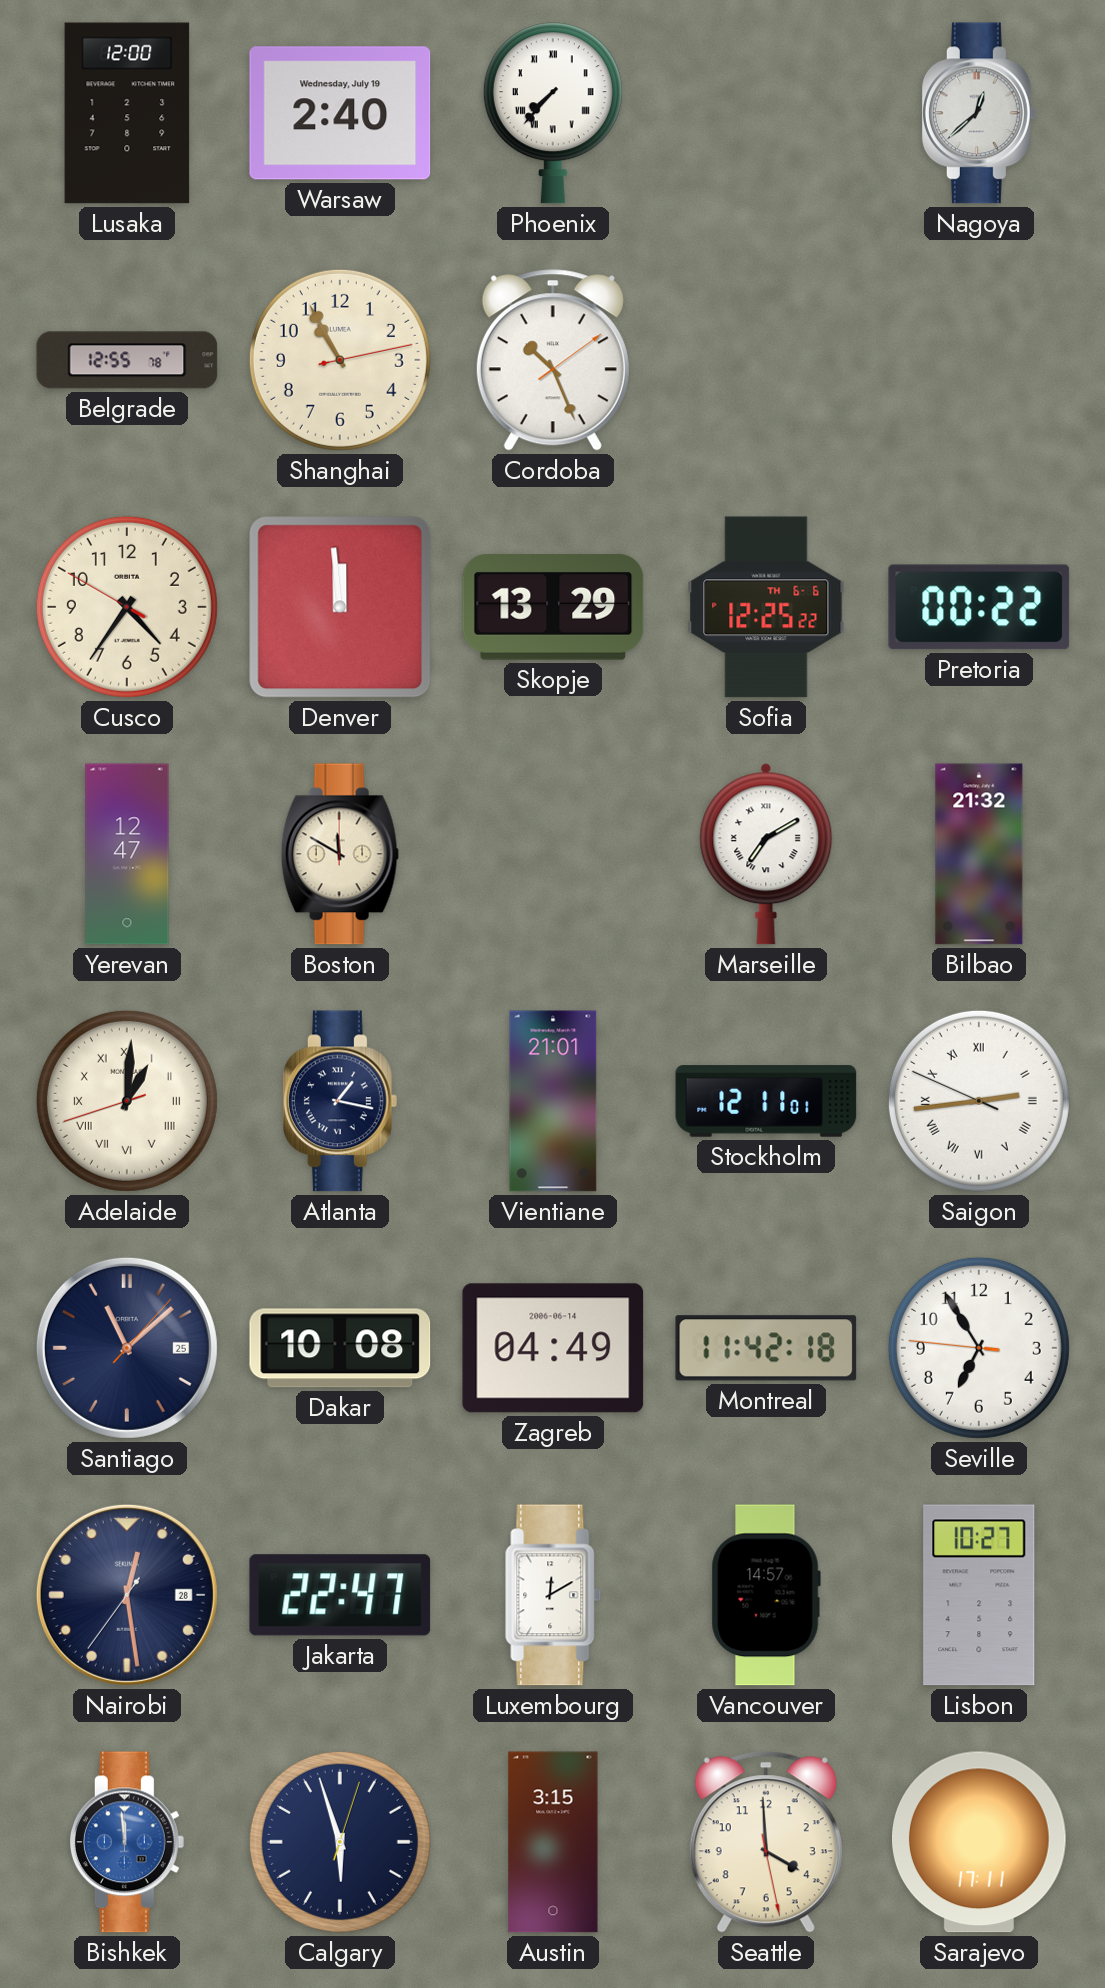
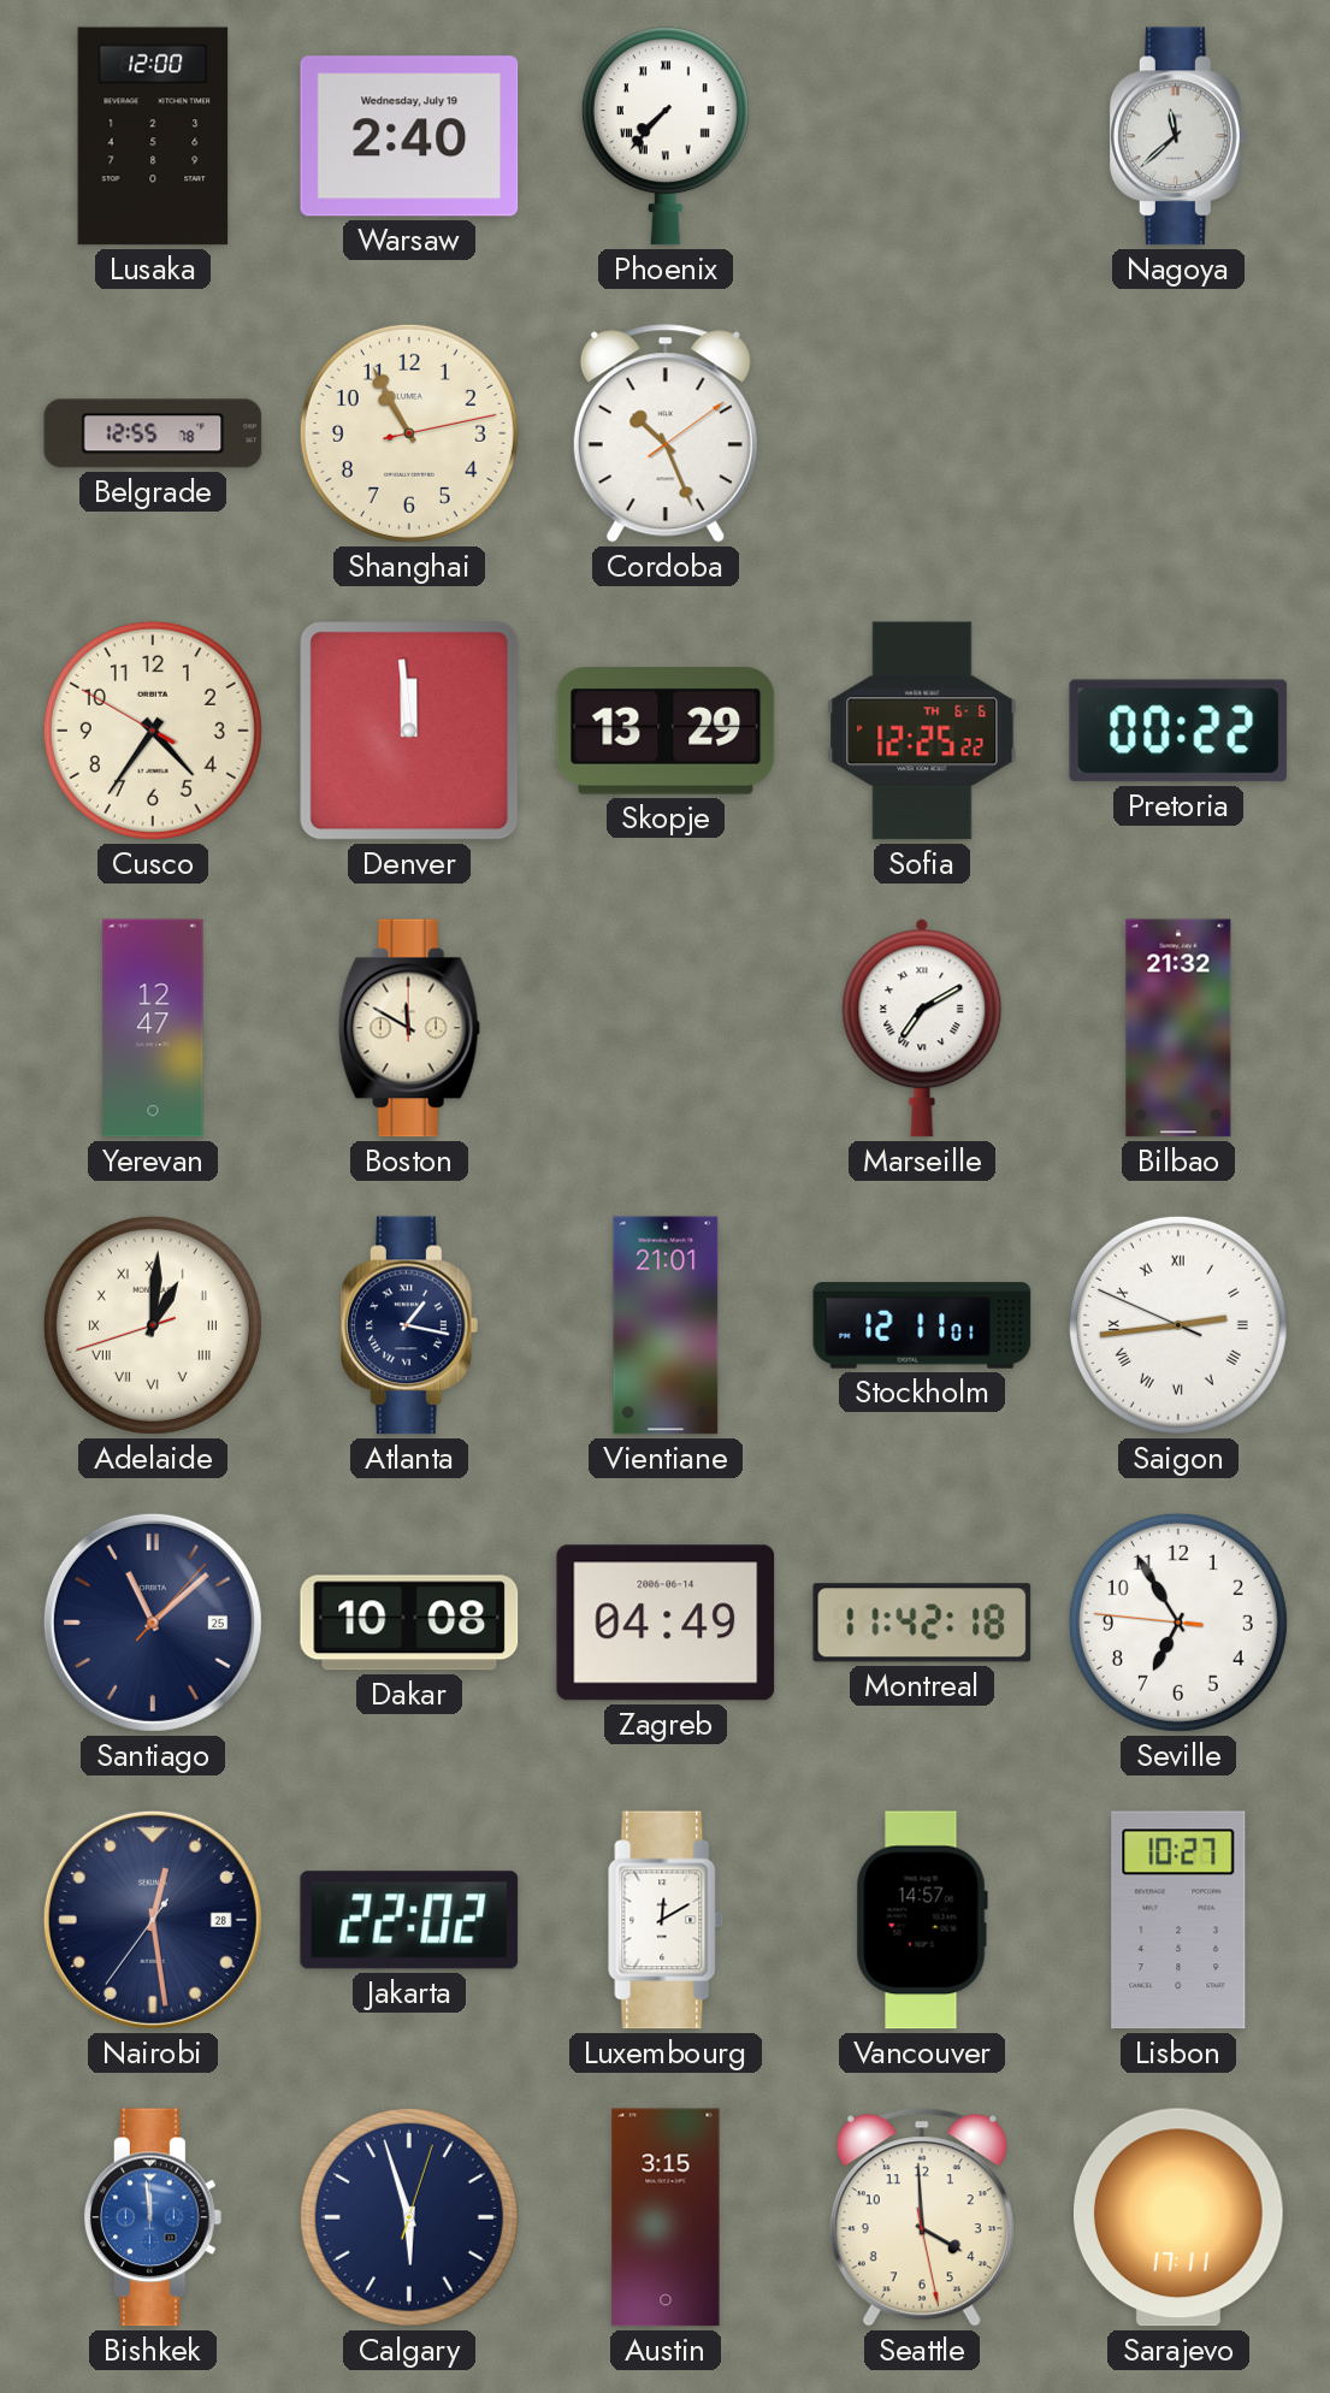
Nagoya: 12:38 -> 11:38 (1178, 136)
Jakarta: 22:47 -> 22:02 (409, 1920)
